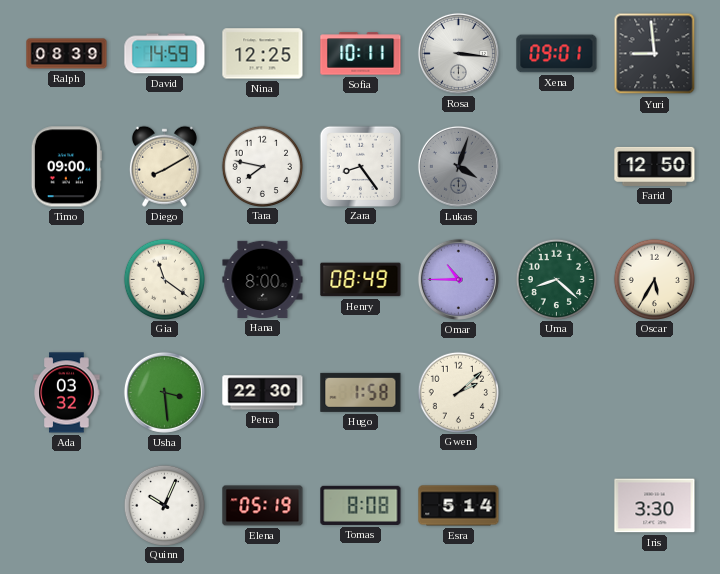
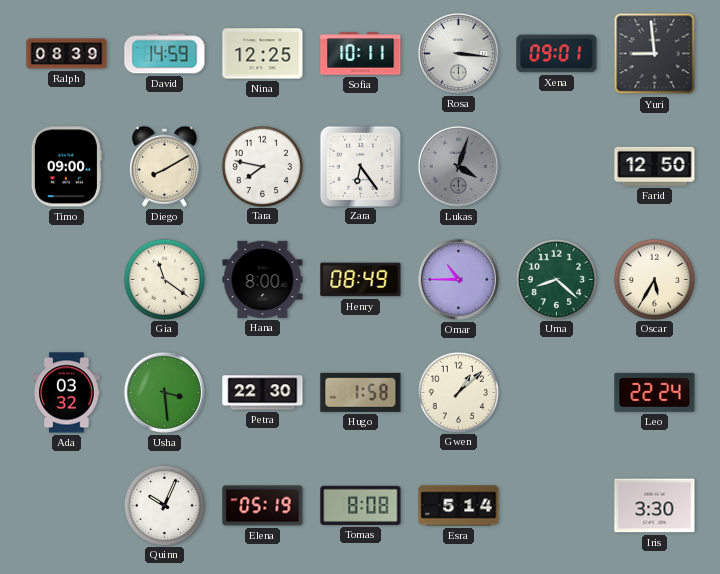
Zara: 8:24 -> 6:24 (360, 166)
Gwen: 2:08 -> 1:08 (458, 392)
Leo: none -> 22:24 (655, 392)
